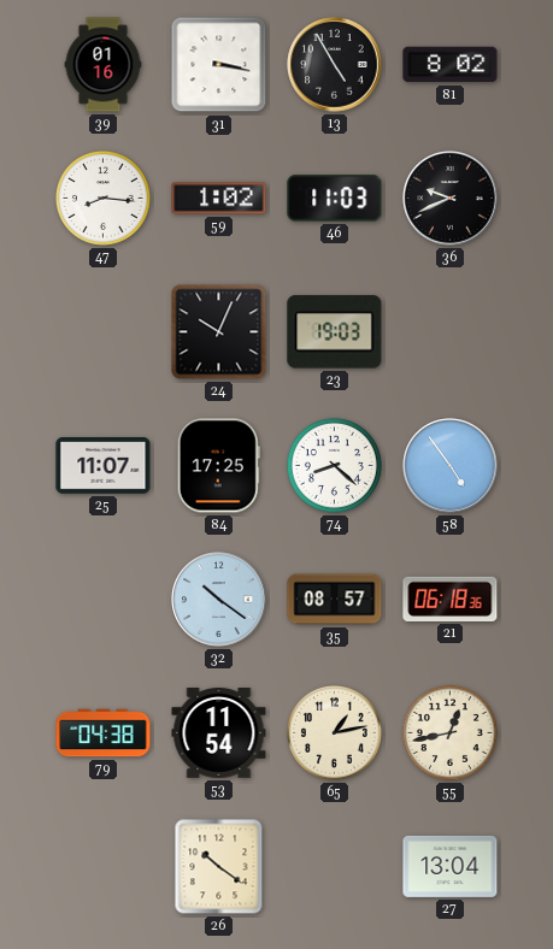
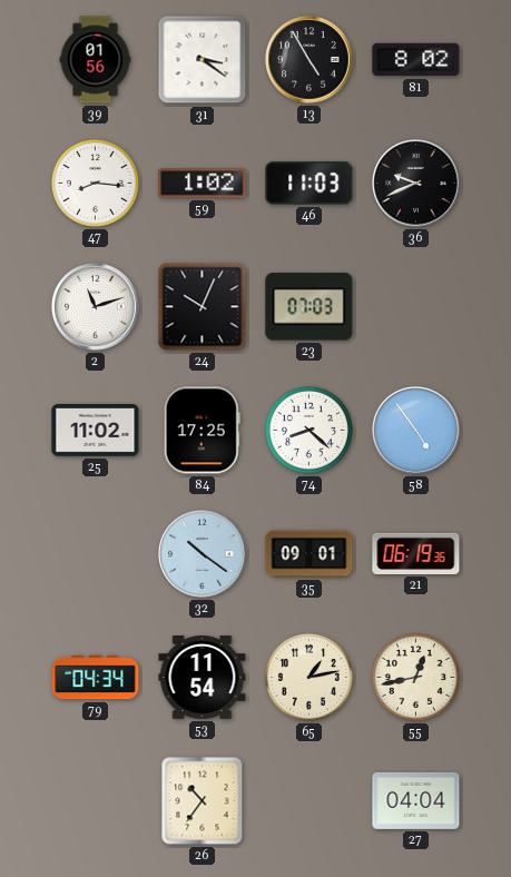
39: 01:16 -> 01:56 (96, 60)
31: 3:17 -> 3:21 (203, 60)
2: none -> 11:12 (96, 307)
23: 19:03 -> 07:03 (309, 307)
25: 11:07 -> 11:02 (96, 431)
35: 08:57 -> 09:01 (309, 554)
21: 06:18 -> 06:19 (416, 553)
79: 04:38 -> 04:34 (96, 678)
26: 10:21 -> 10:36 (203, 801)
27: 13:04 -> 04:04 (416, 800)
